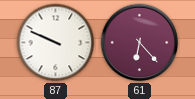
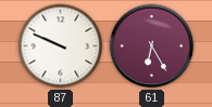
61: 6:23 -> 6:25 (152, 46)
